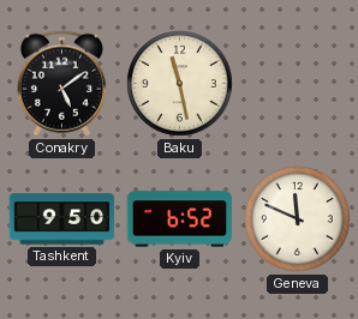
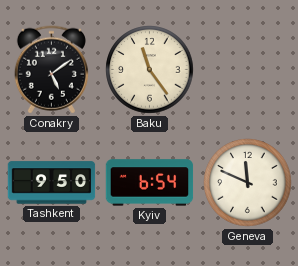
Baku: 11:28 -> 11:24 (150, 70)
Kyiv: 6:52 -> 6:54 (150, 183)
